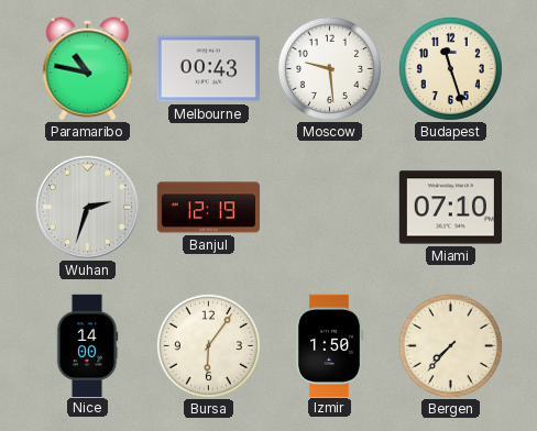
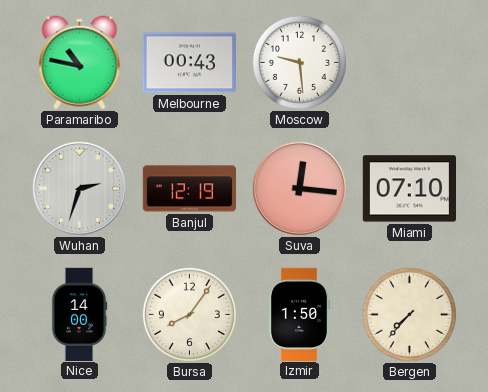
Budapest: 11:27 -> none (450, 68)
Suva: none -> 12:16 (299, 188)
Bursa: 6:06 -> 8:06 (189, 314)
